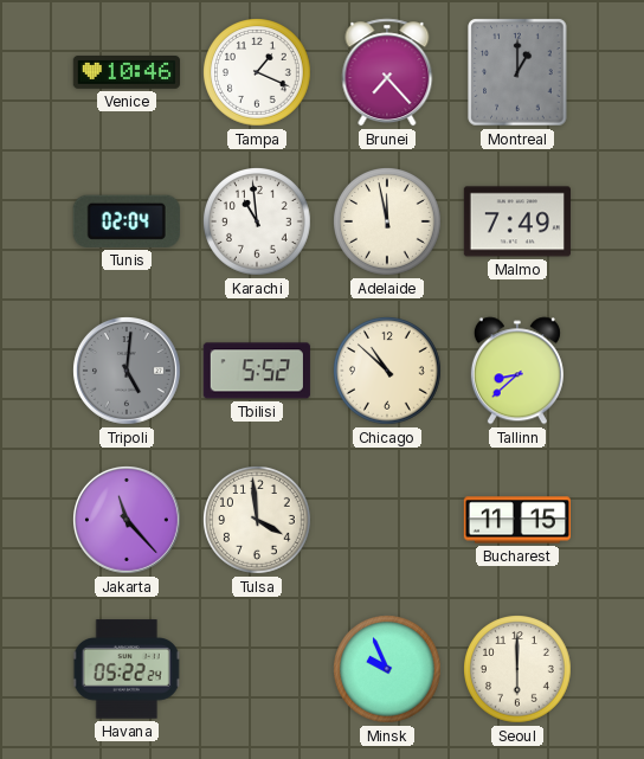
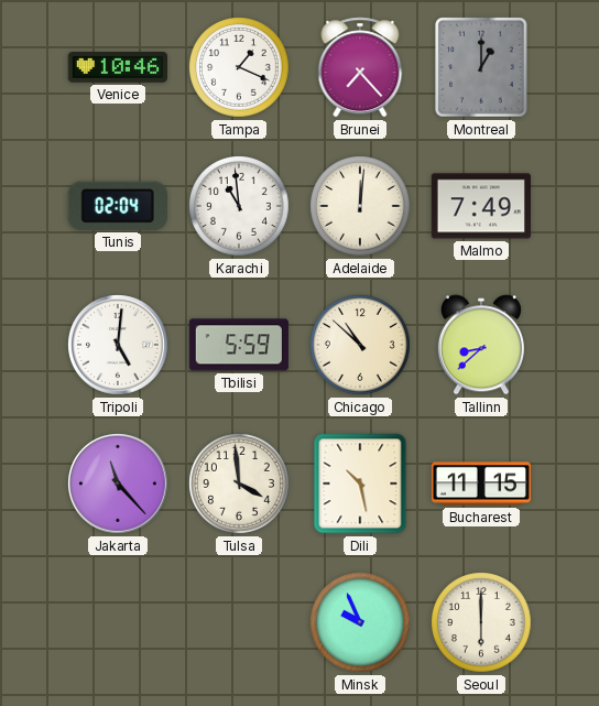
Adelaide: 11:58 -> 12:01 (361, 207)
Tripoli dial: grey -> white (119, 346)
Tbilisi: 5:52 -> 5:59 (239, 345)
Dili: none -> 10:28 (360, 484)
Havana: 05:22 -> none (127, 669)
